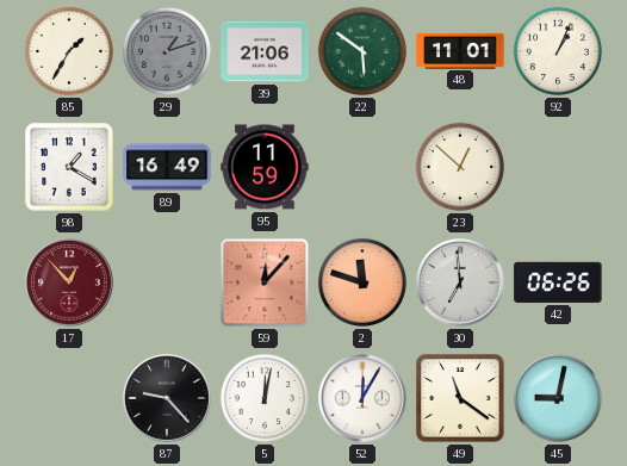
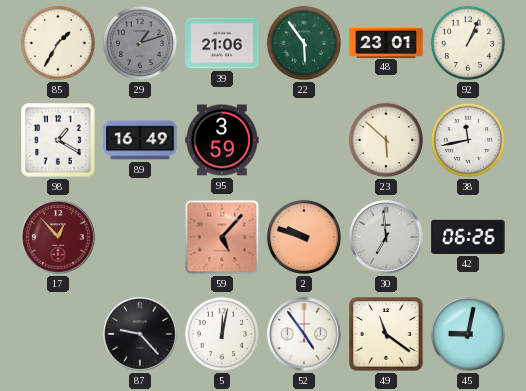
22: 5:51 -> 5:54 (304, 43)
48: 11:01 -> 23:01 (386, 42)
95: 11:59 -> 3:59 (222, 140)
23: 12:52 -> 5:52 (386, 140)
38: none -> 11:43 (468, 140)
59: 12:07 -> 5:07 (222, 237)
2: 11:48 -> 9:48 (304, 237)
52: 12:05 -> 4:54 (304, 334)
